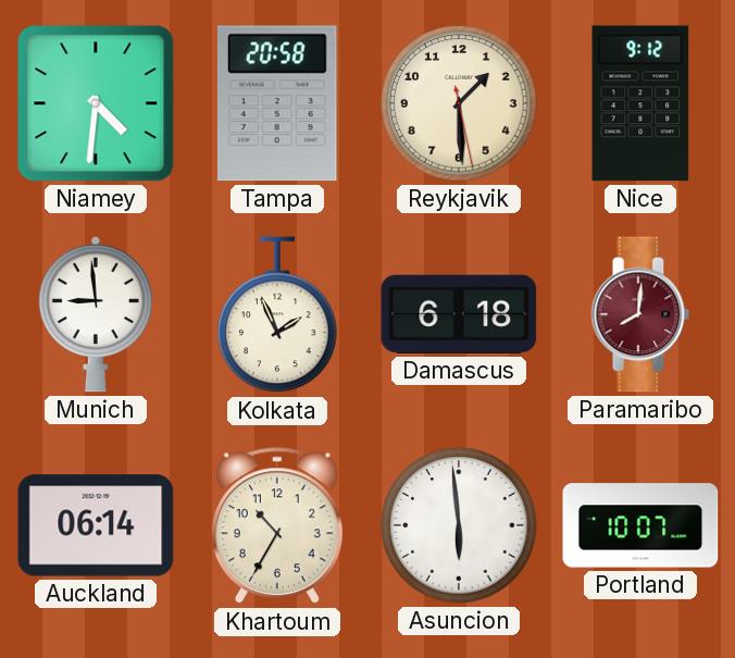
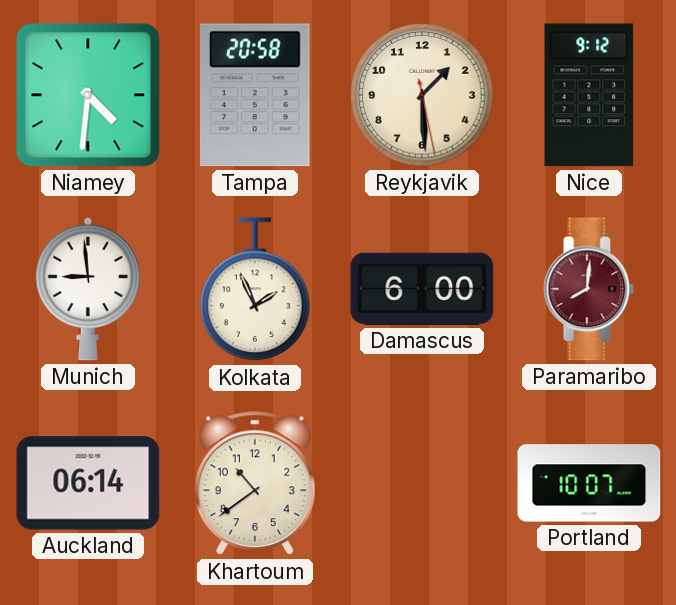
Damascus: 6:18 -> 6:00 (422, 289)
Khartoum: 10:35 -> 10:39 (255, 484)
Asuncion: 5:59 -> none (459, 525)
